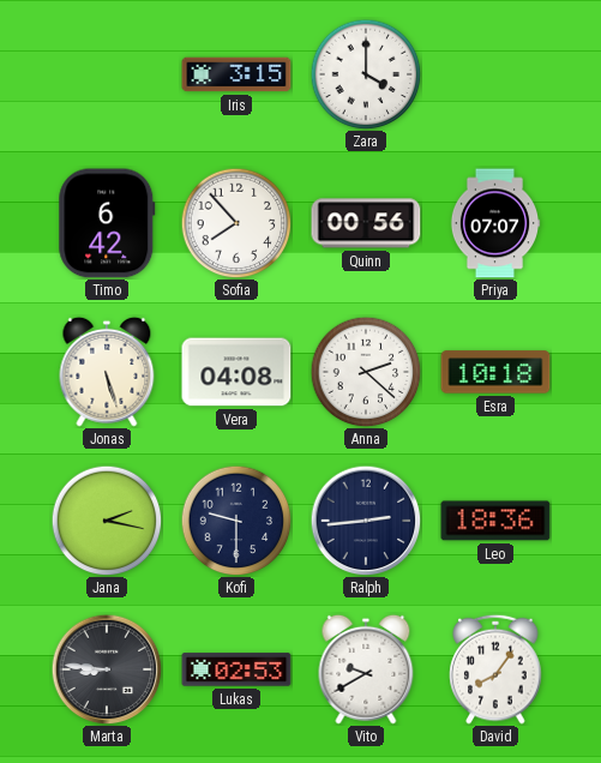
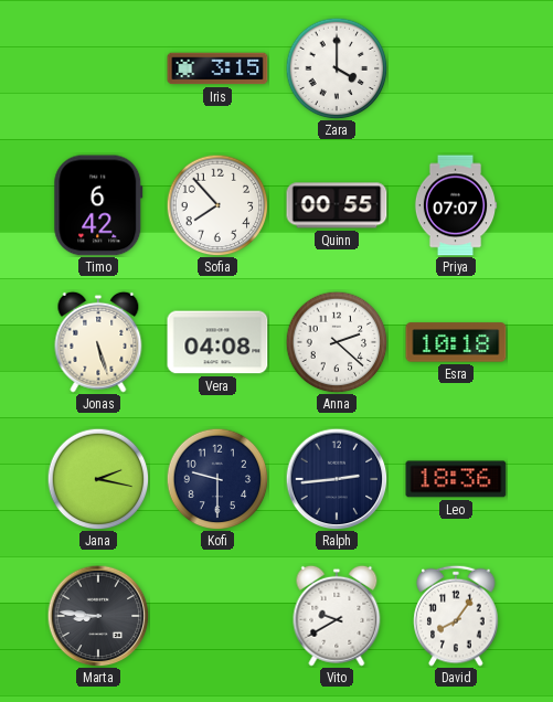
Quinn: 00:56 -> 00:55 (337, 205)
Lukas: 02:53 -> none (236, 669)
